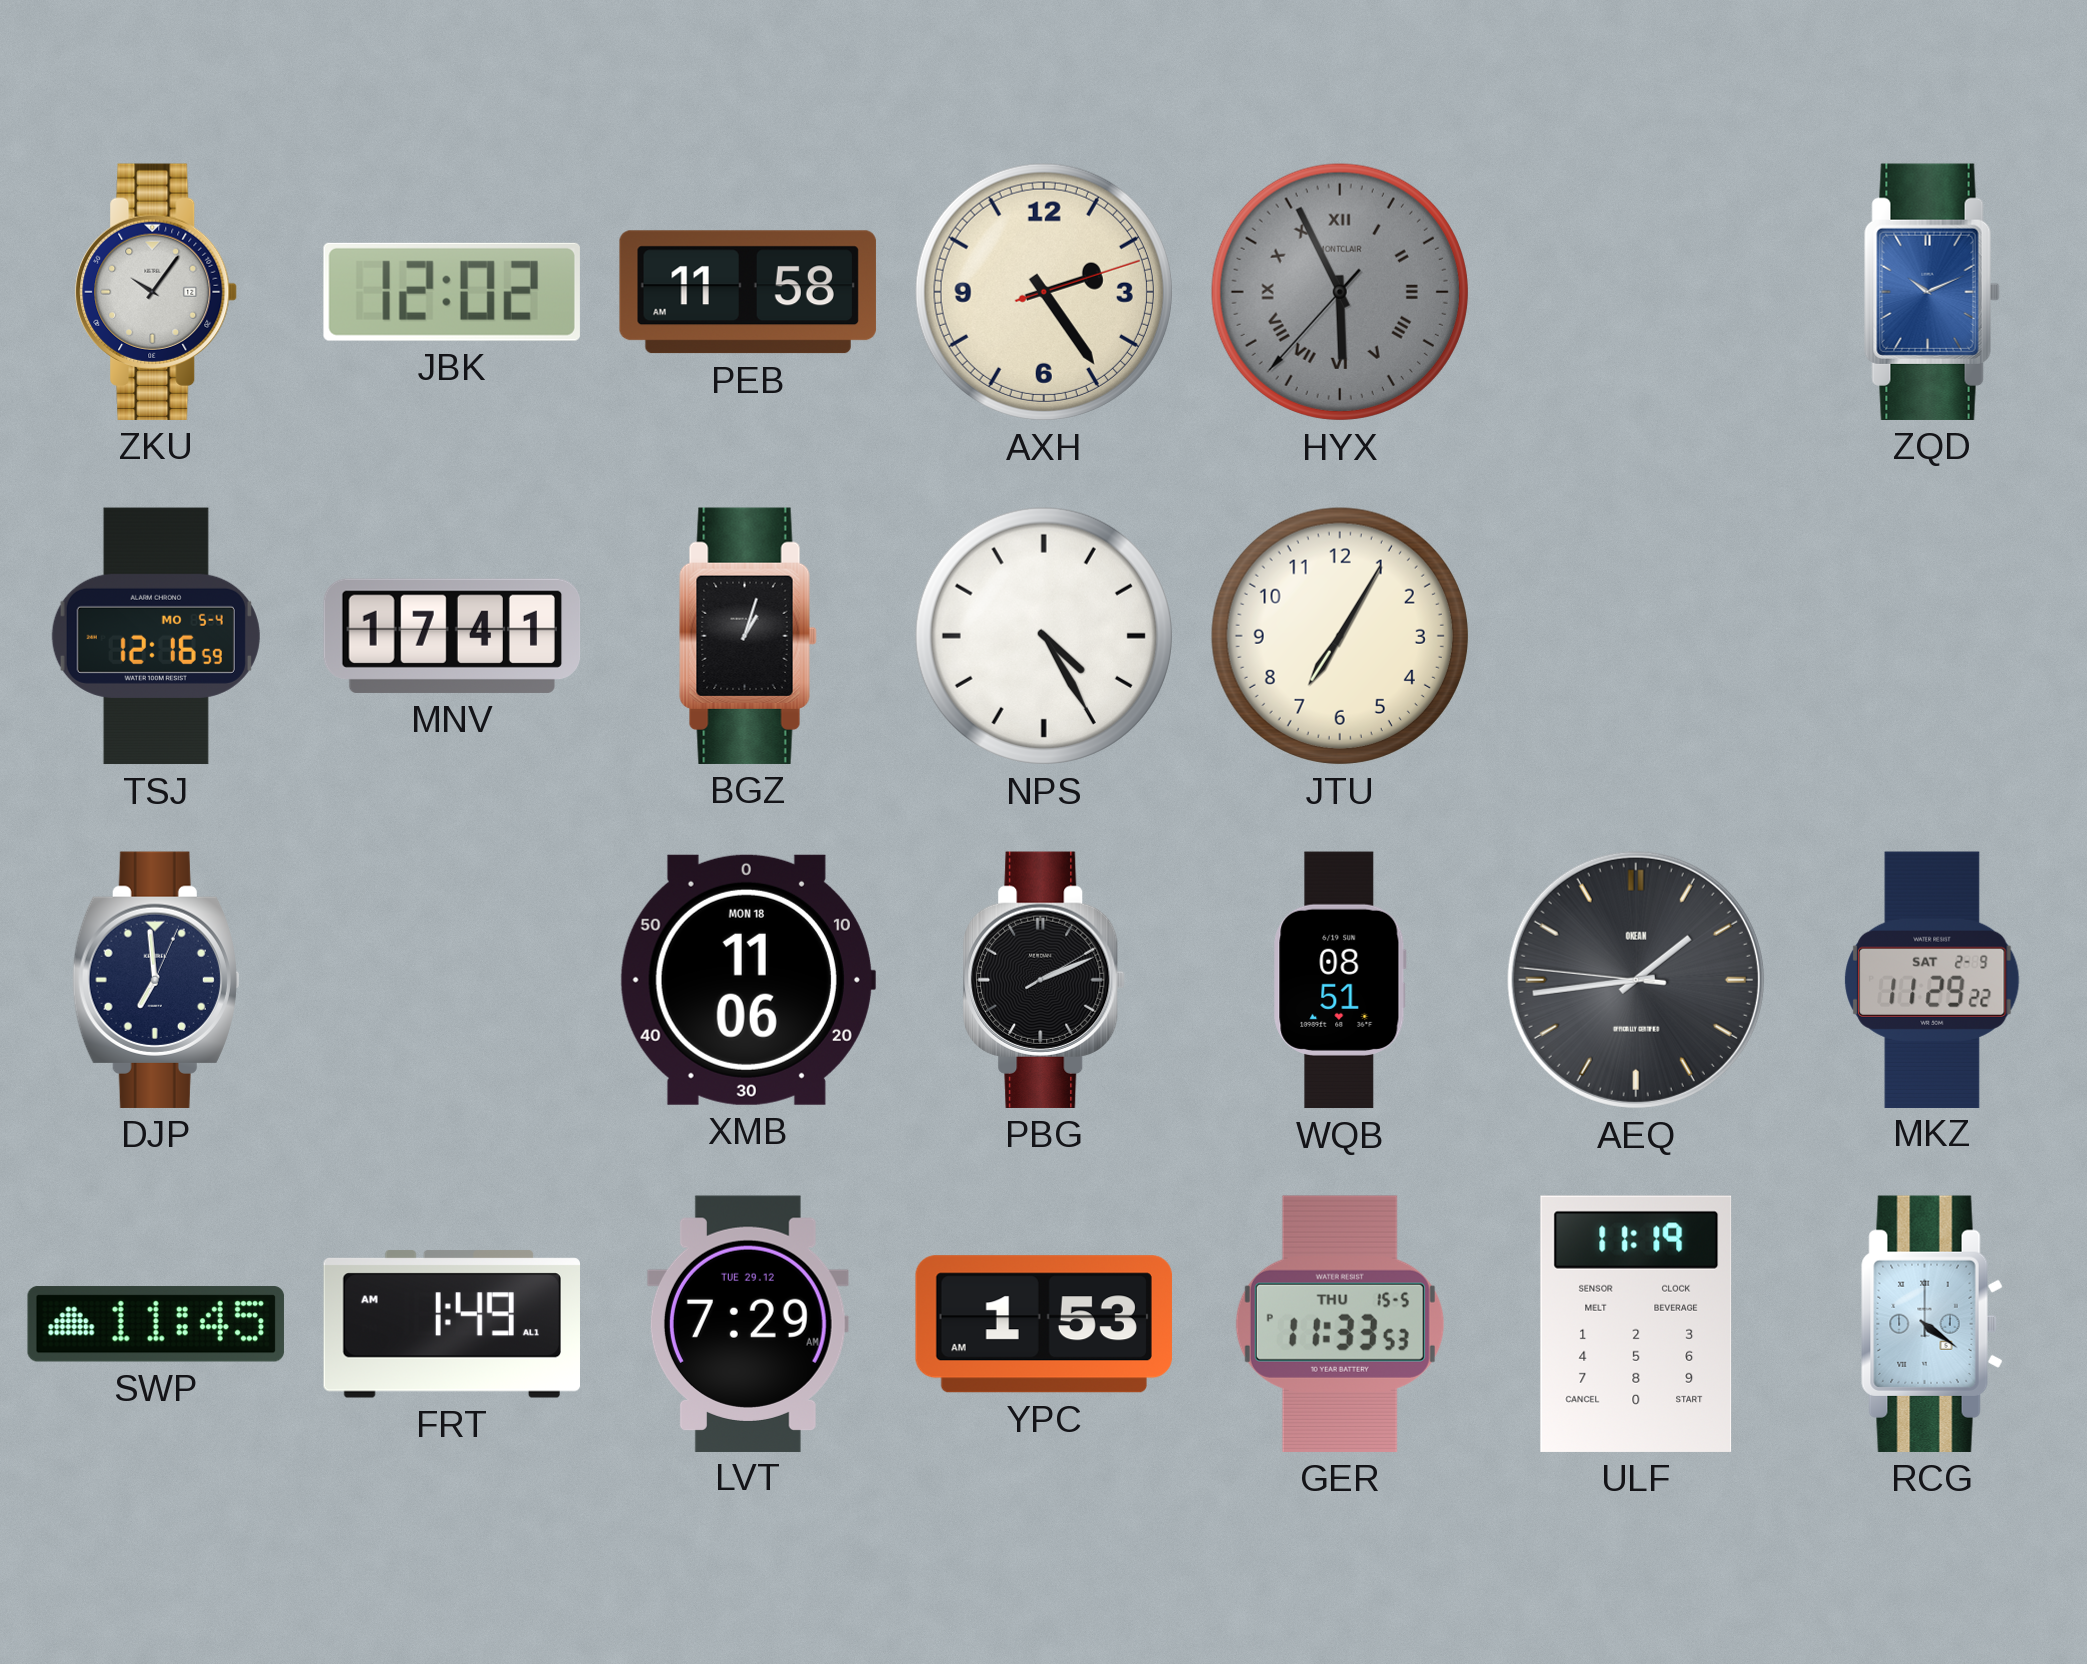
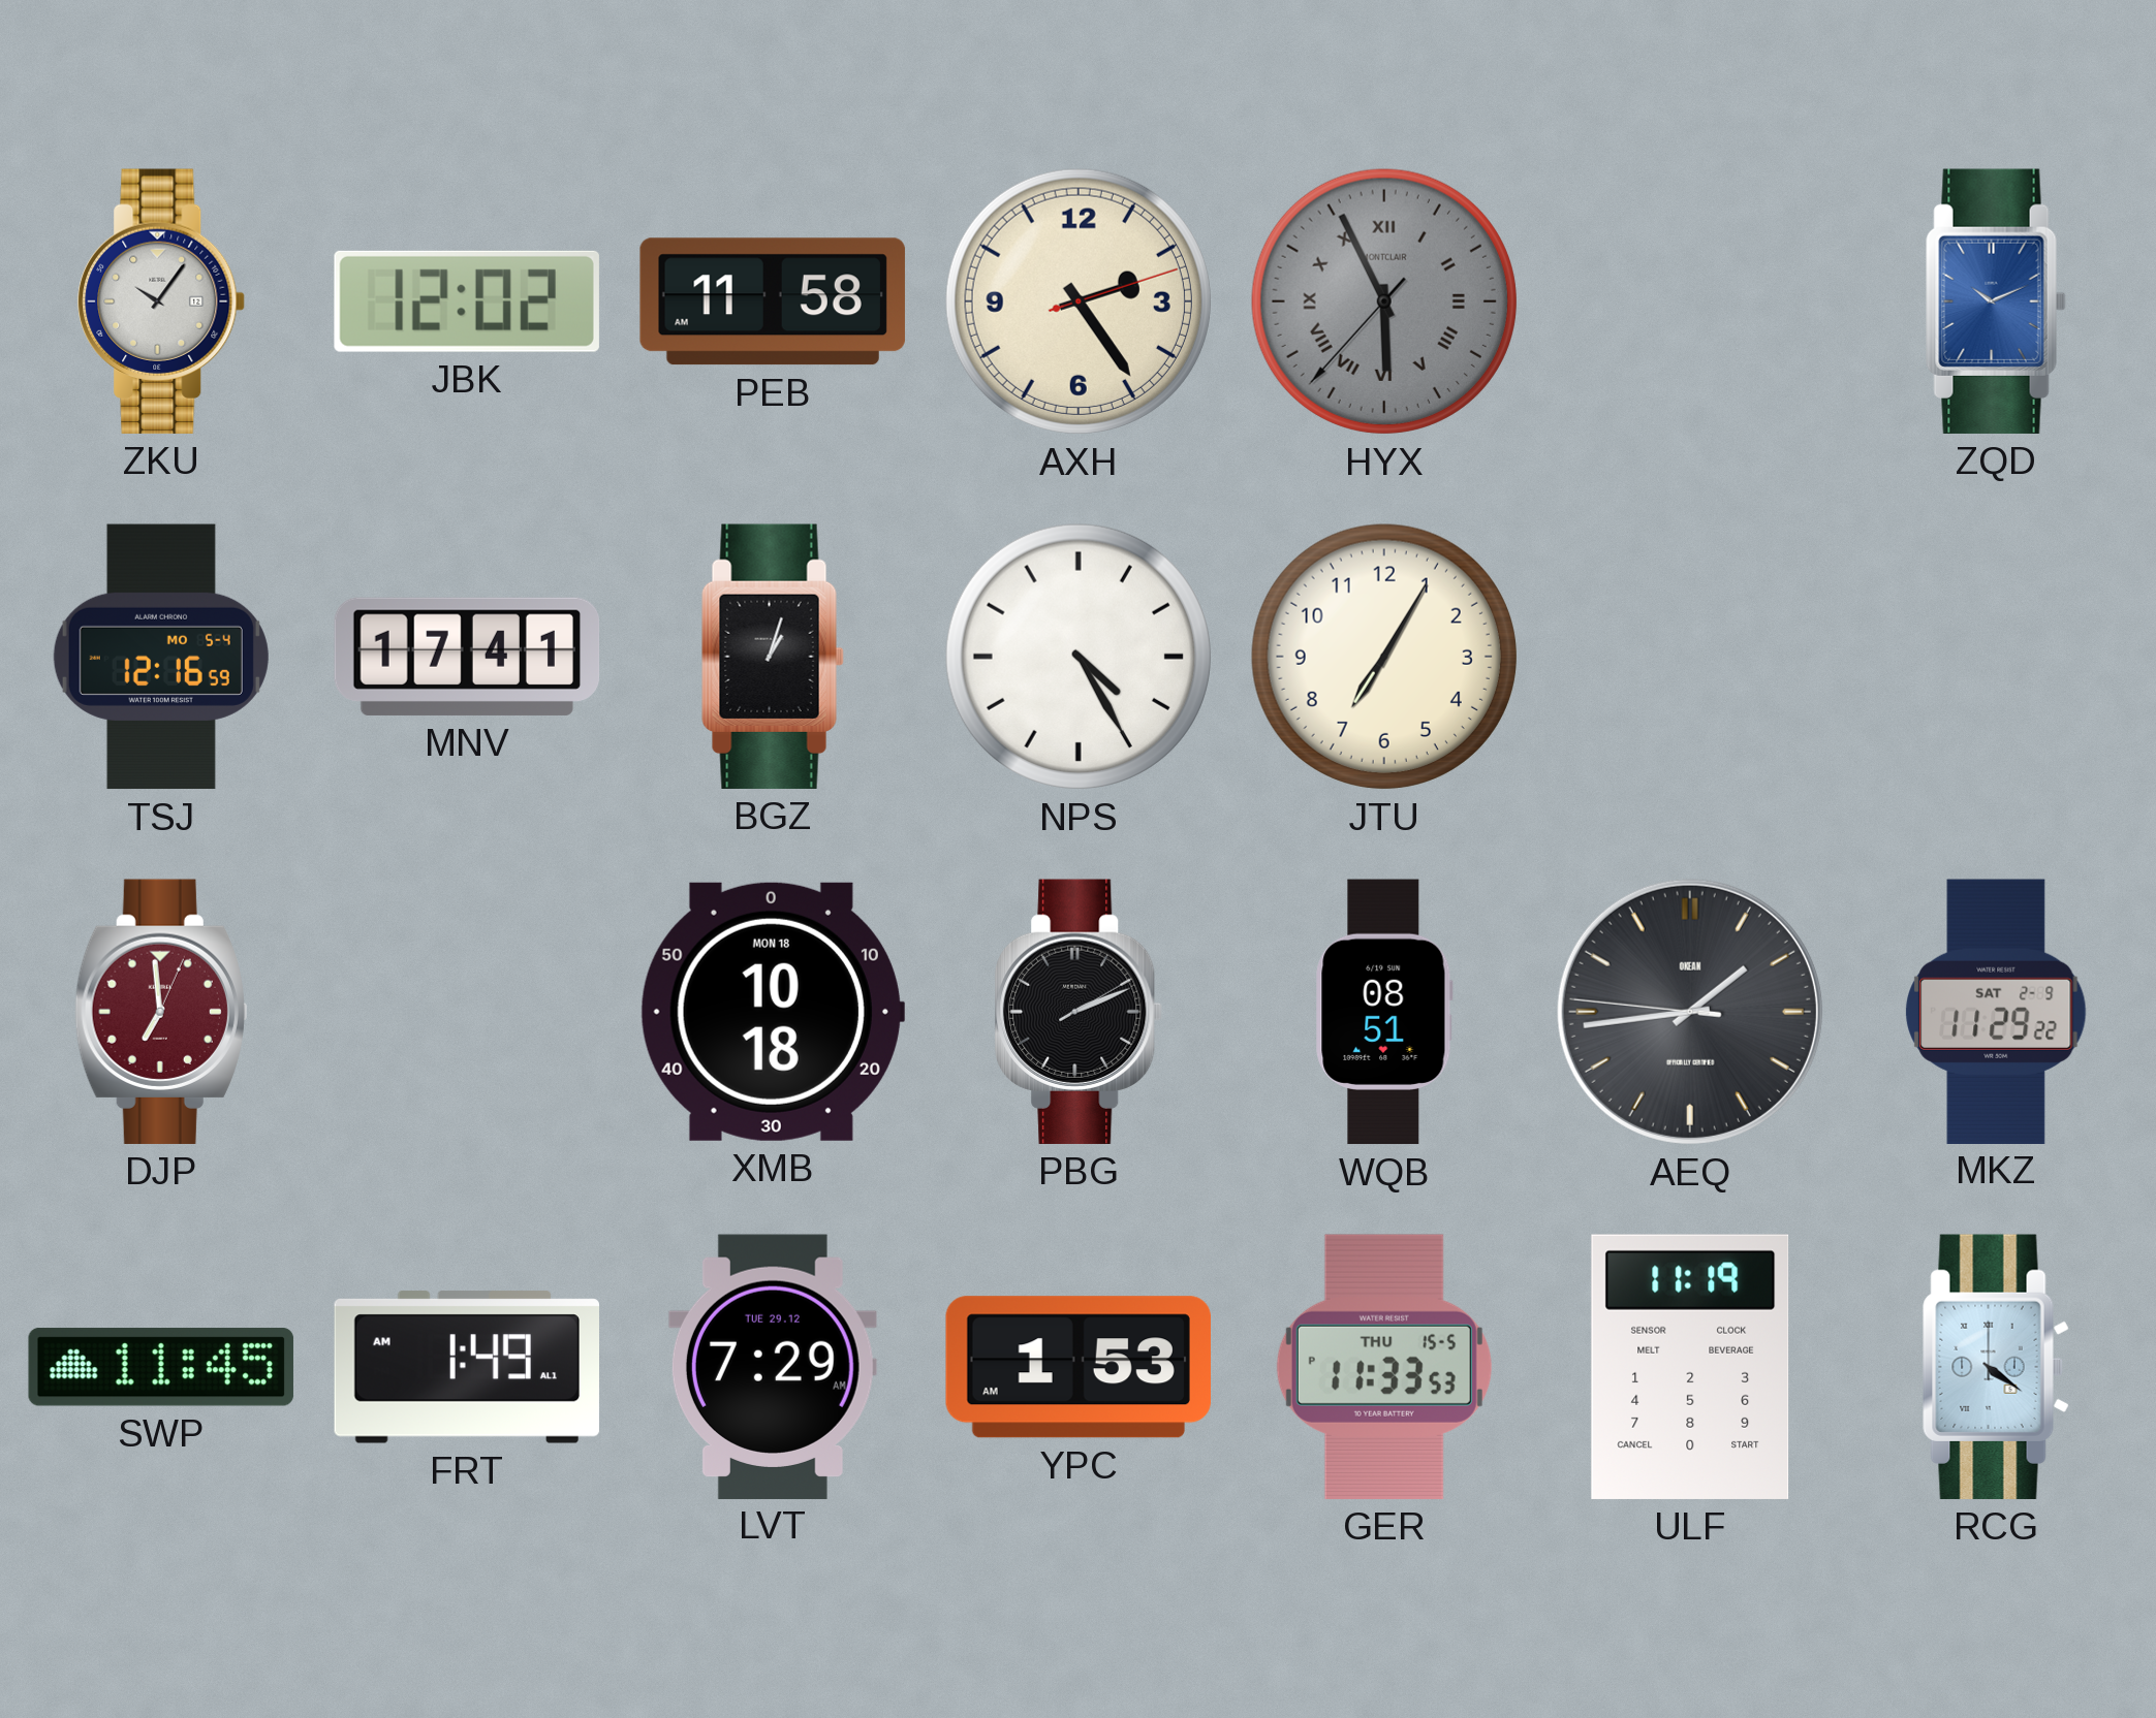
DJP dial: navy -> burgundy (161, 1012)
XMB: 11:06 -> 10:18 (772, 1012)
